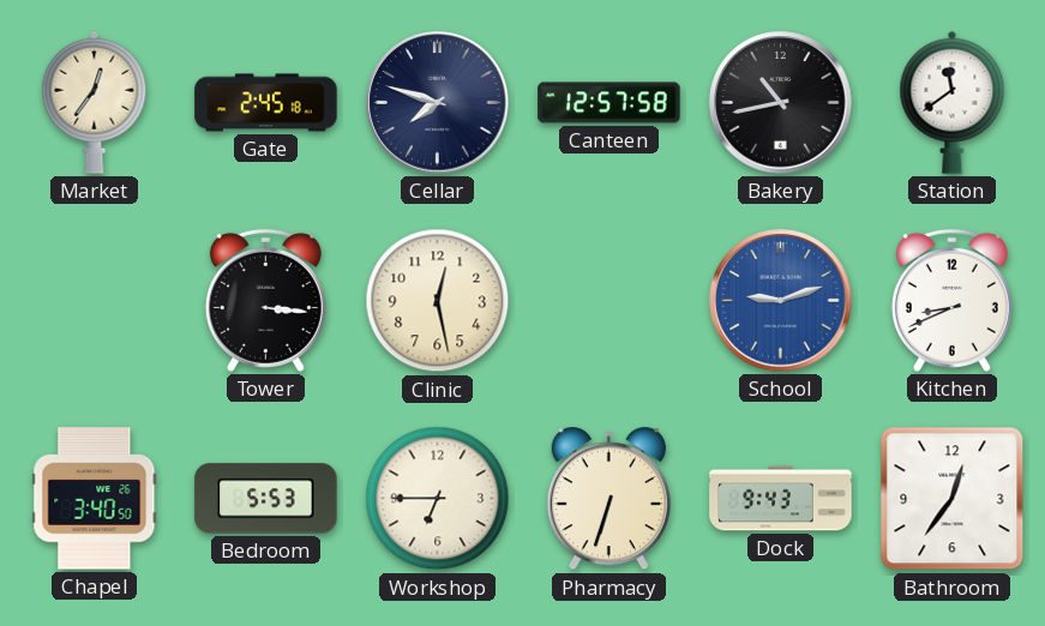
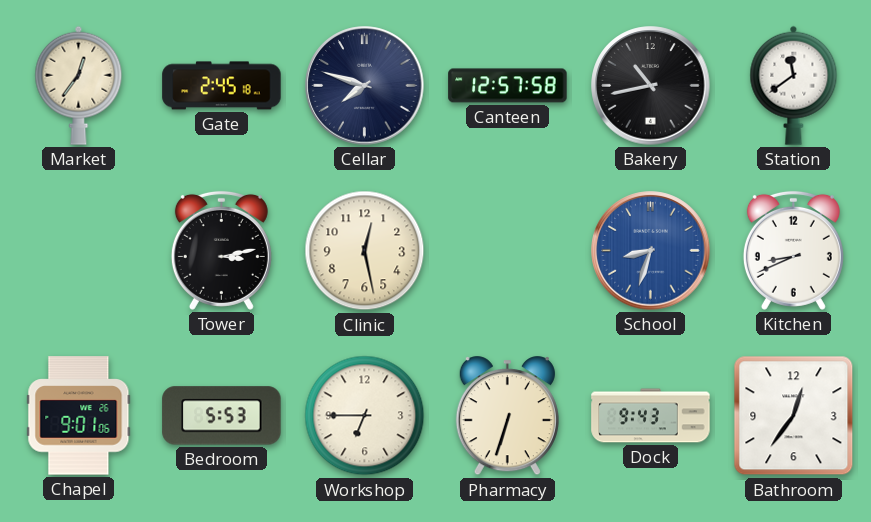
Tower: 3:16 -> 3:13 (221, 250)
School: 9:12 -> 8:33 (651, 251)
Chapel: 3:40 -> 9:01 (79, 416)
